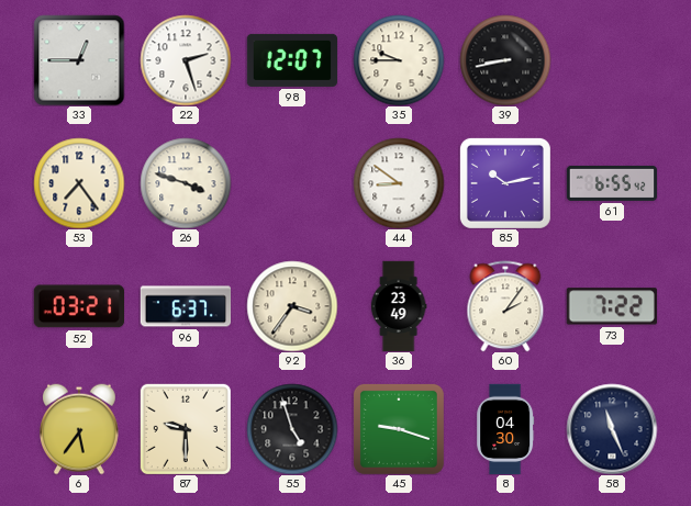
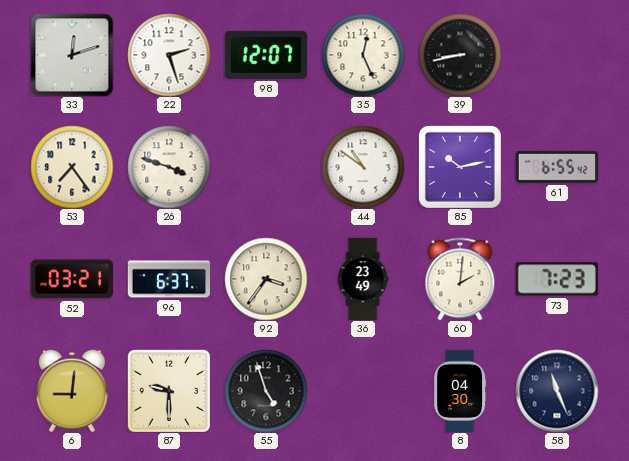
33: 12:45 -> 12:12 (72, 55)
35: 9:45 -> 12:26 (363, 55)
44: 8:51 -> 10:51 (363, 167)
60: 2:06 -> 2:01 (460, 279)
73: 7:22 -> 7:23 (557, 279)
6: 5:36 -> 9:01 (73, 391)
45: 9:18 -> none (399, 429)
